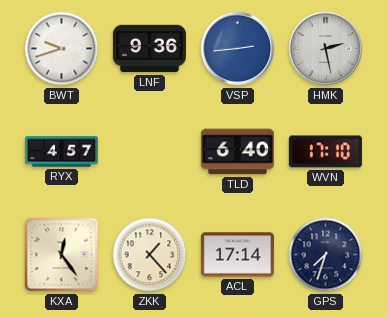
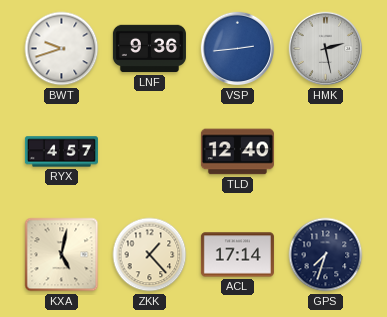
TLD: 6:40 -> 12:40 (237, 152)
WVN: 17:10 -> none (325, 152)
KXA: 12:24 -> 5:02 (62, 255)
